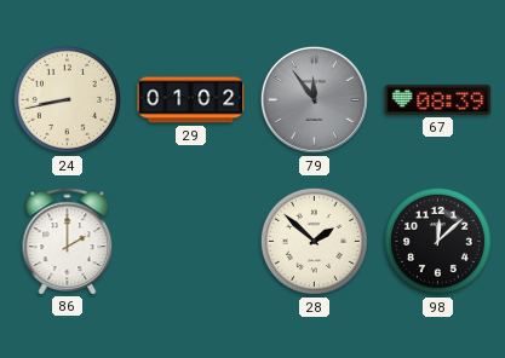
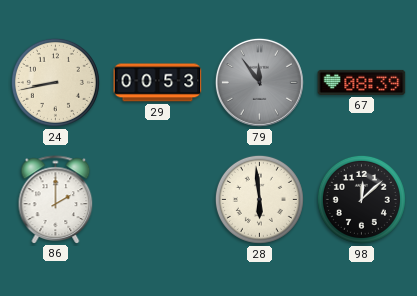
29: 01:02 -> 00:53 (158, 83)
28: 1:52 -> 5:59 (259, 199)
